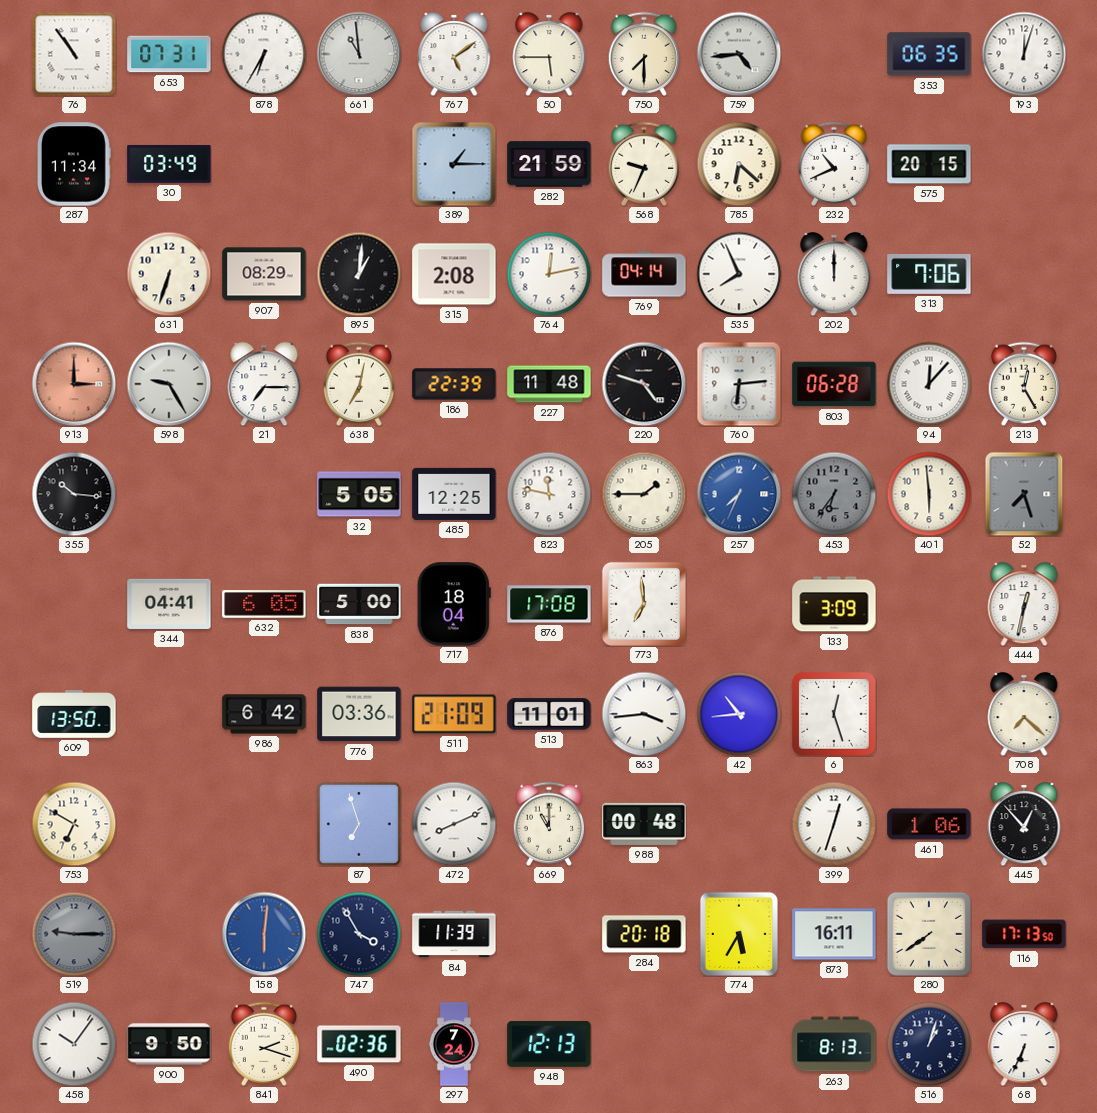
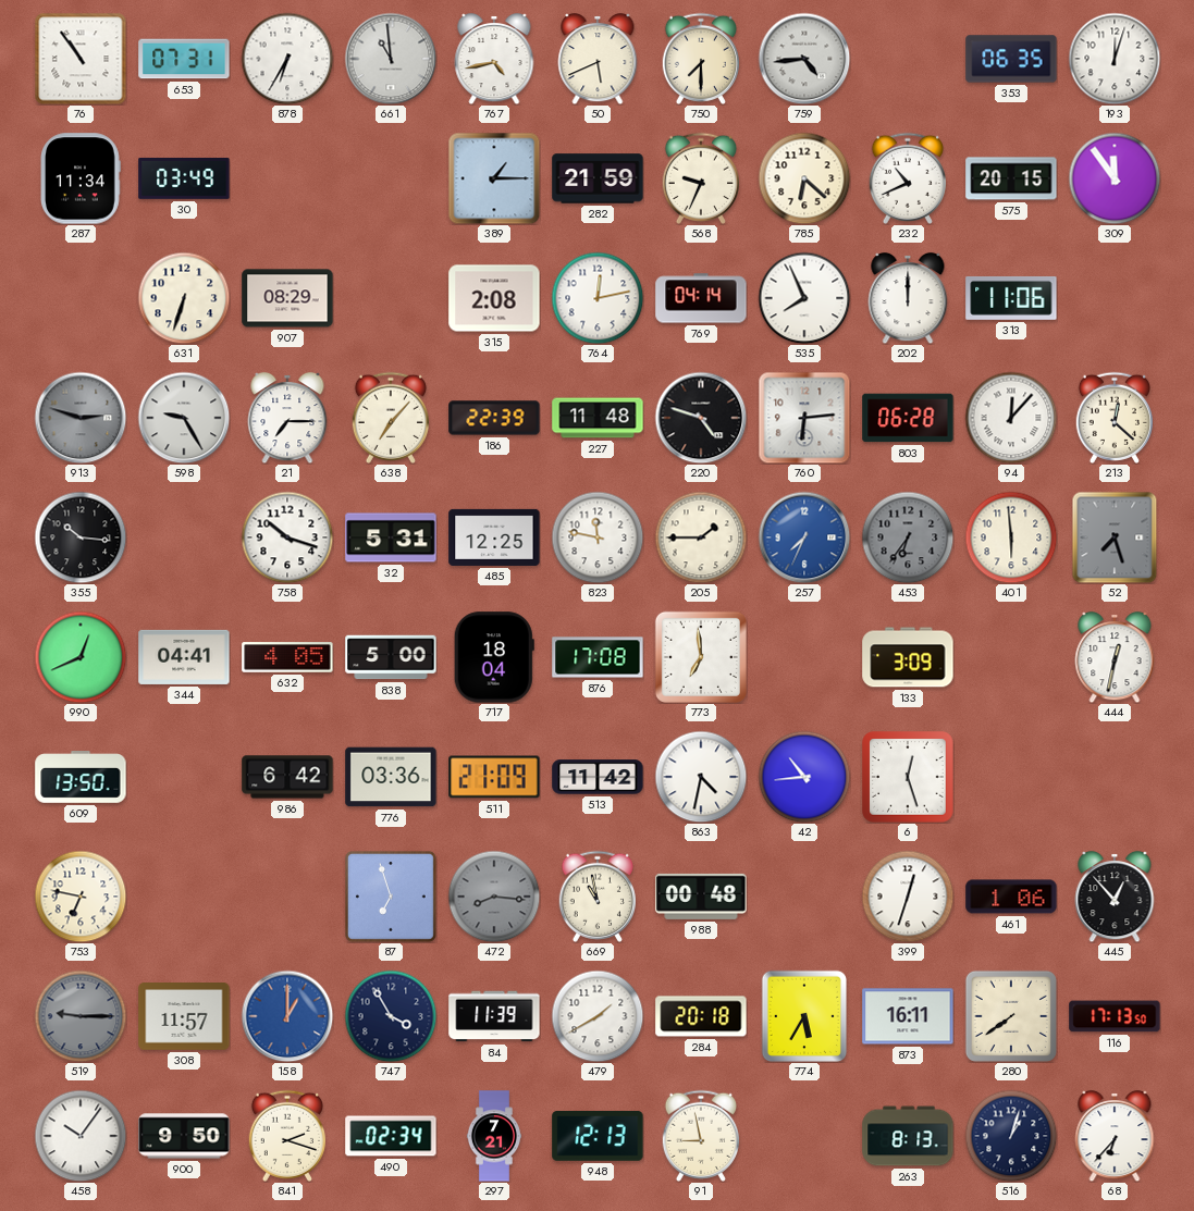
767: 5:09 -> 4:43 (494, 59)
50: 5:45 -> 5:41 (598, 59)
309: none -> 11:54 (1115, 178)
895: 1:01 -> none (359, 274)
313: 7:06 -> 11:06 (1011, 298)
913: 3:00 -> 2:48 (81, 418)
913 dial: salmon -> grey (81, 418)
638: 7:02 -> 7:07 (390, 418)
213: 12:25 -> 12:22 (1113, 418)
758: none -> 10:18 (287, 537)
32: 5:05 -> 5:31 (391, 537)
990: none -> 12:41 (81, 657)
632: 6:05 -> 4:05 (287, 657)
513: 11:01 -> 11:42 (598, 777)
863: 3:44 -> 4:32 (701, 777)
708: 7:22 -> none (1024, 714)
753: 6:50 -> 6:47 (81, 897)
472: 8:11 -> 8:16 (494, 897)
472 dial: white -> grey (494, 897)
669: 11:00 -> 10:58 (596, 897)
308: none -> 11:57 (184, 1017)
158: 6:01 -> 1:00 (287, 1016)
479: none -> 1:40 (598, 1016)
490: 02:36 -> 02:34 (391, 1136)
297: 7:24 -> 7:21 (494, 1136)
91: none -> 8:58 (700, 1136)
68: 6:34 -> 6:37 (1115, 1136)
